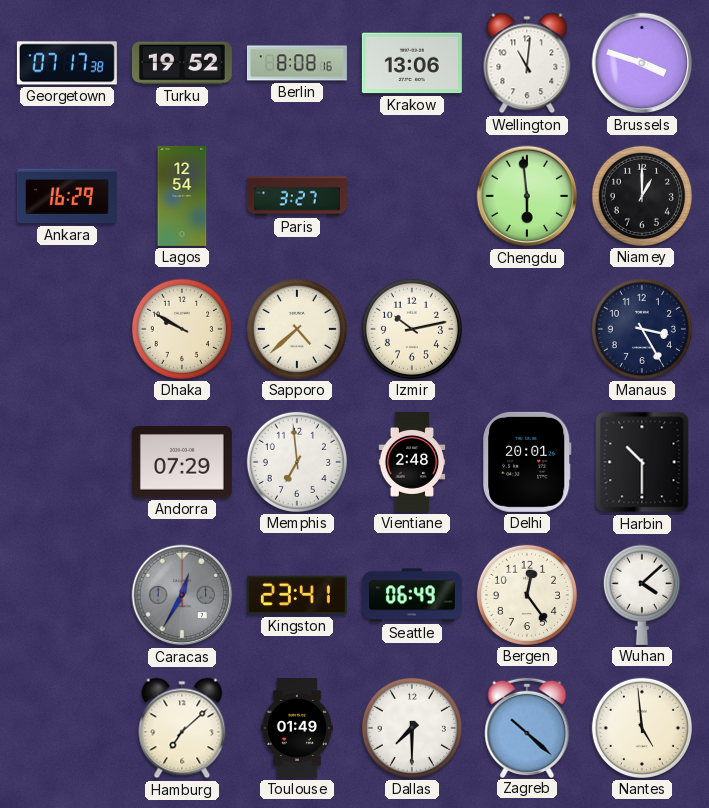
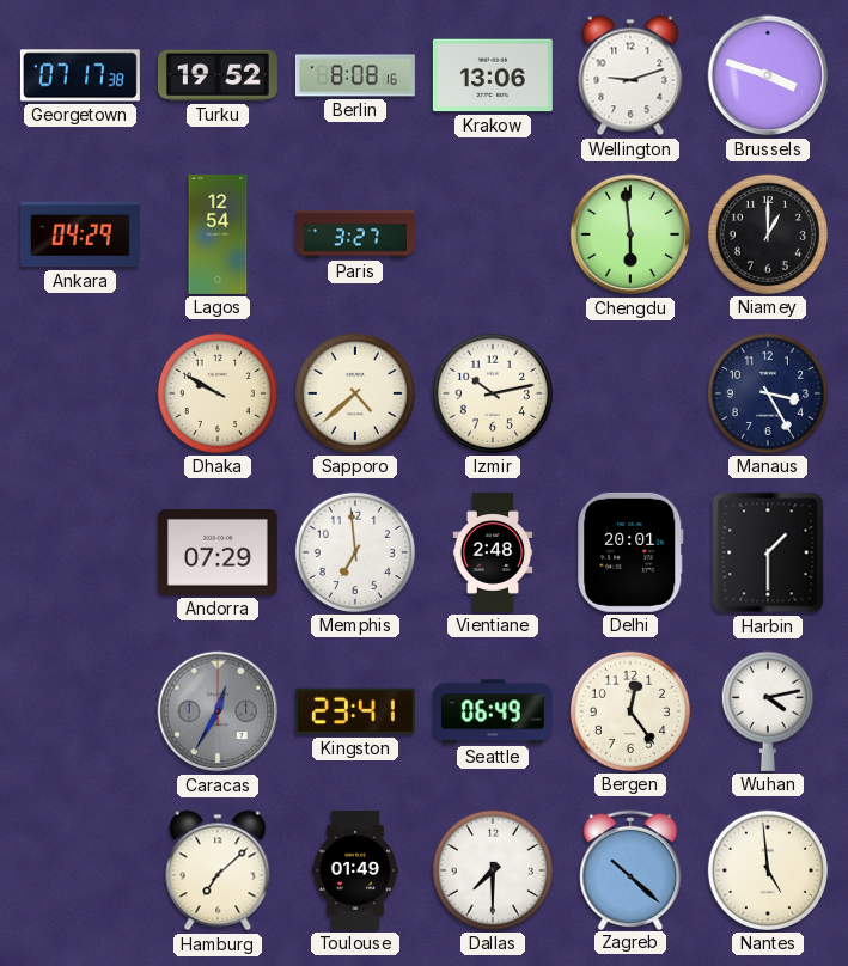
Wellington: 11:01 -> 9:12 (630, 75)
Ankara: 16:29 -> 04:29 (80, 234)
Harbin: 10:30 -> 1:30 (768, 552)
Wuhan: 4:08 -> 4:13 (768, 711)
